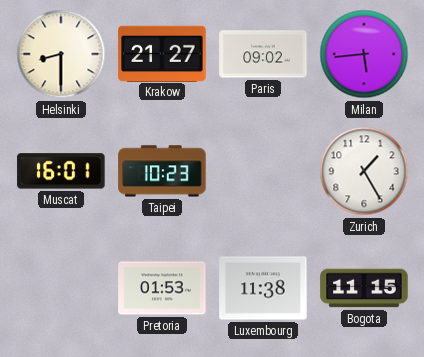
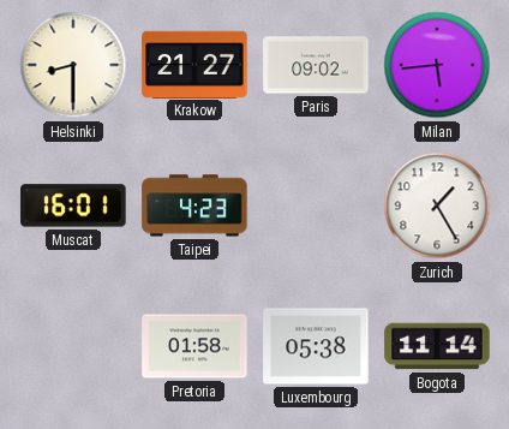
Taipei: 10:23 -> 4:23 (194, 205)
Pretoria: 01:53 -> 01:58 (194, 346)
Luxembourg: 11:38 -> 05:38 (316, 346)
Bogota: 11:15 -> 11:14 (437, 346)
